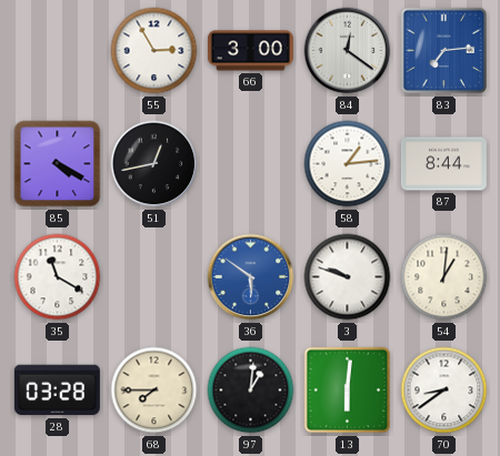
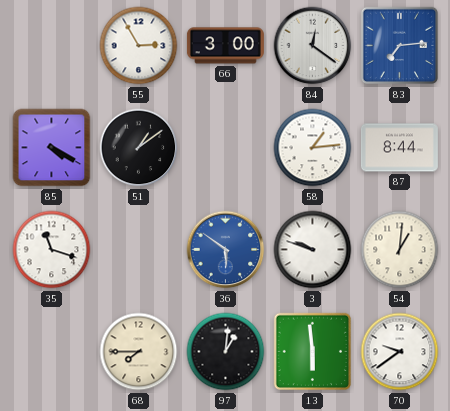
51: 12:43 -> 1:09 (139, 148)
35: 11:20 -> 11:18 (52, 250)
28: 03:28 -> none (57, 391)
13: 6:01 -> 5:59 (313, 352)
70: 8:39 -> 9:39 (400, 352)
